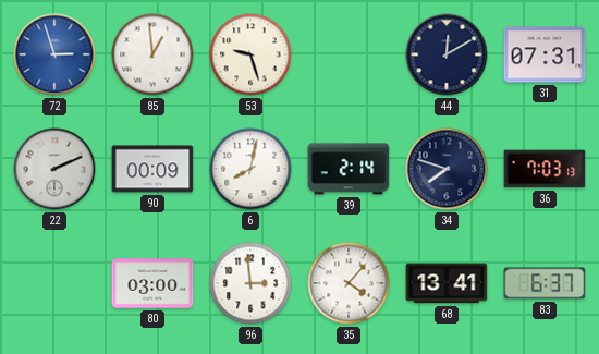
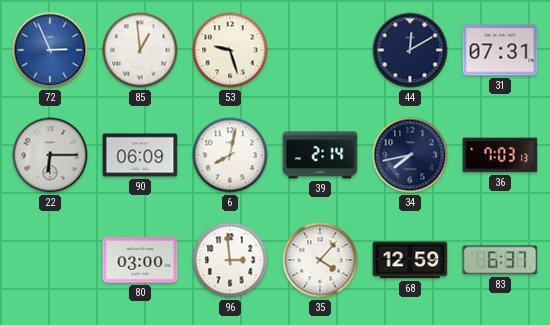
72: 2:57 -> 2:56 (50, 50)
22: 2:11 -> 6:15 (50, 155)
90: 00:09 -> 06:09 (140, 155)
34: 7:48 -> 7:43 (410, 155)
68: 13:41 -> 12:59 (410, 260)
